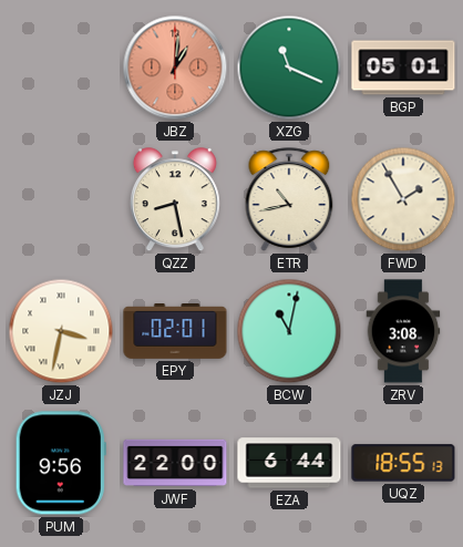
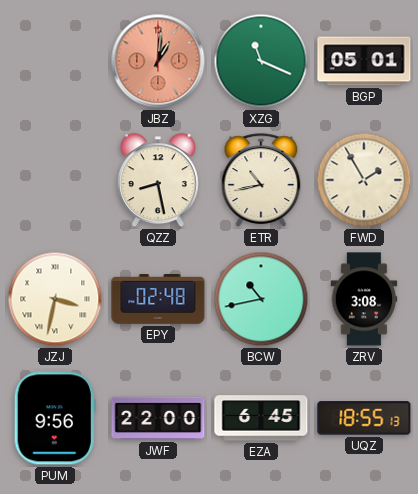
EPY: 02:01 -> 02:48 (158, 300)
BCW: 11:02 -> 10:43 (261, 299)
EZA: 6:44 -> 6:45 (261, 418)
